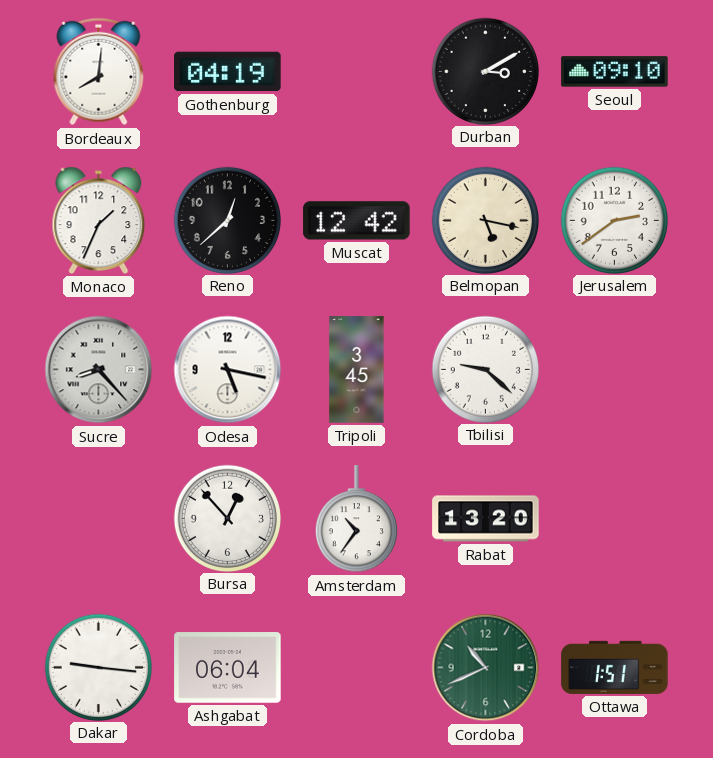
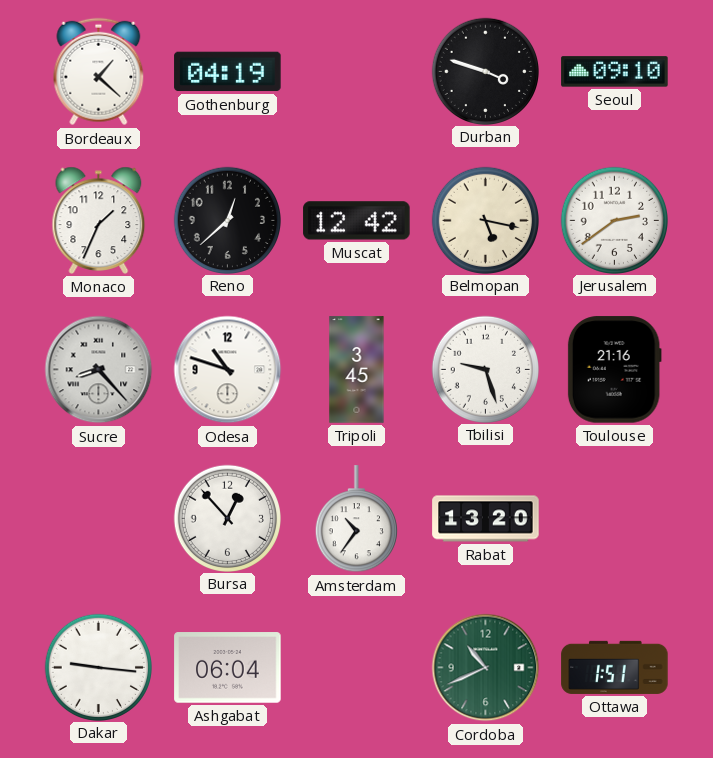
Bordeaux: 8:01 -> 1:22 (99, 72)
Durban: 3:10 -> 3:48 (485, 71)
Odesa: 5:17 -> 10:48 (228, 370)
Tbilisi: 9:22 -> 9:27 (485, 369)
Toulouse: none -> 21:16 (614, 370)
